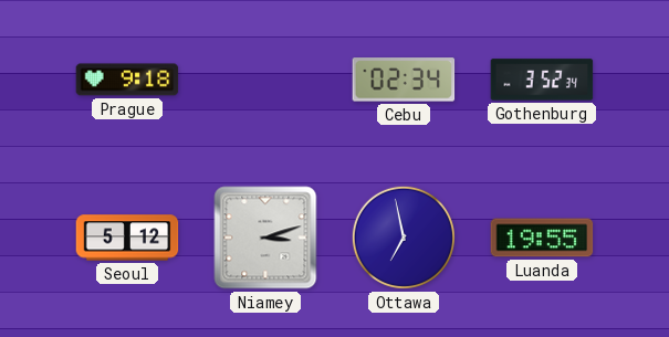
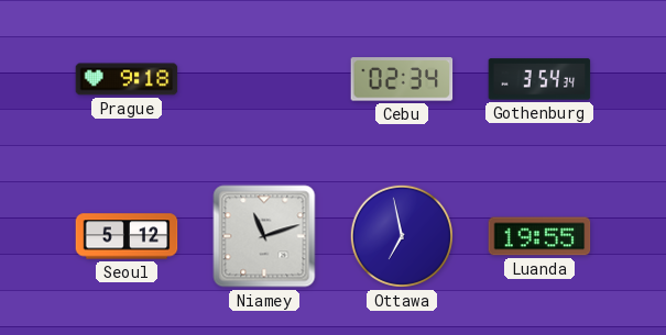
Gothenburg: 3:52 -> 3:54 (539, 79)
Niamey: 3:12 -> 11:12 (264, 236)
